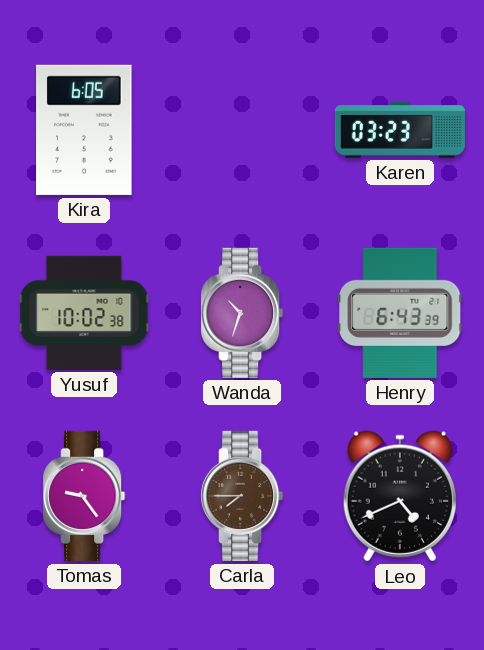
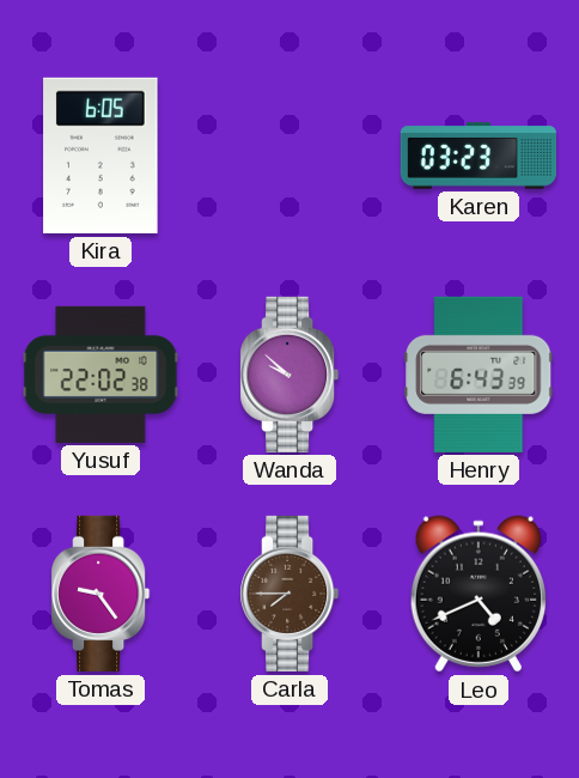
Yusuf: 10:02 -> 22:02 (100, 375)
Wanda: 10:33 -> 9:52 (289, 375)
